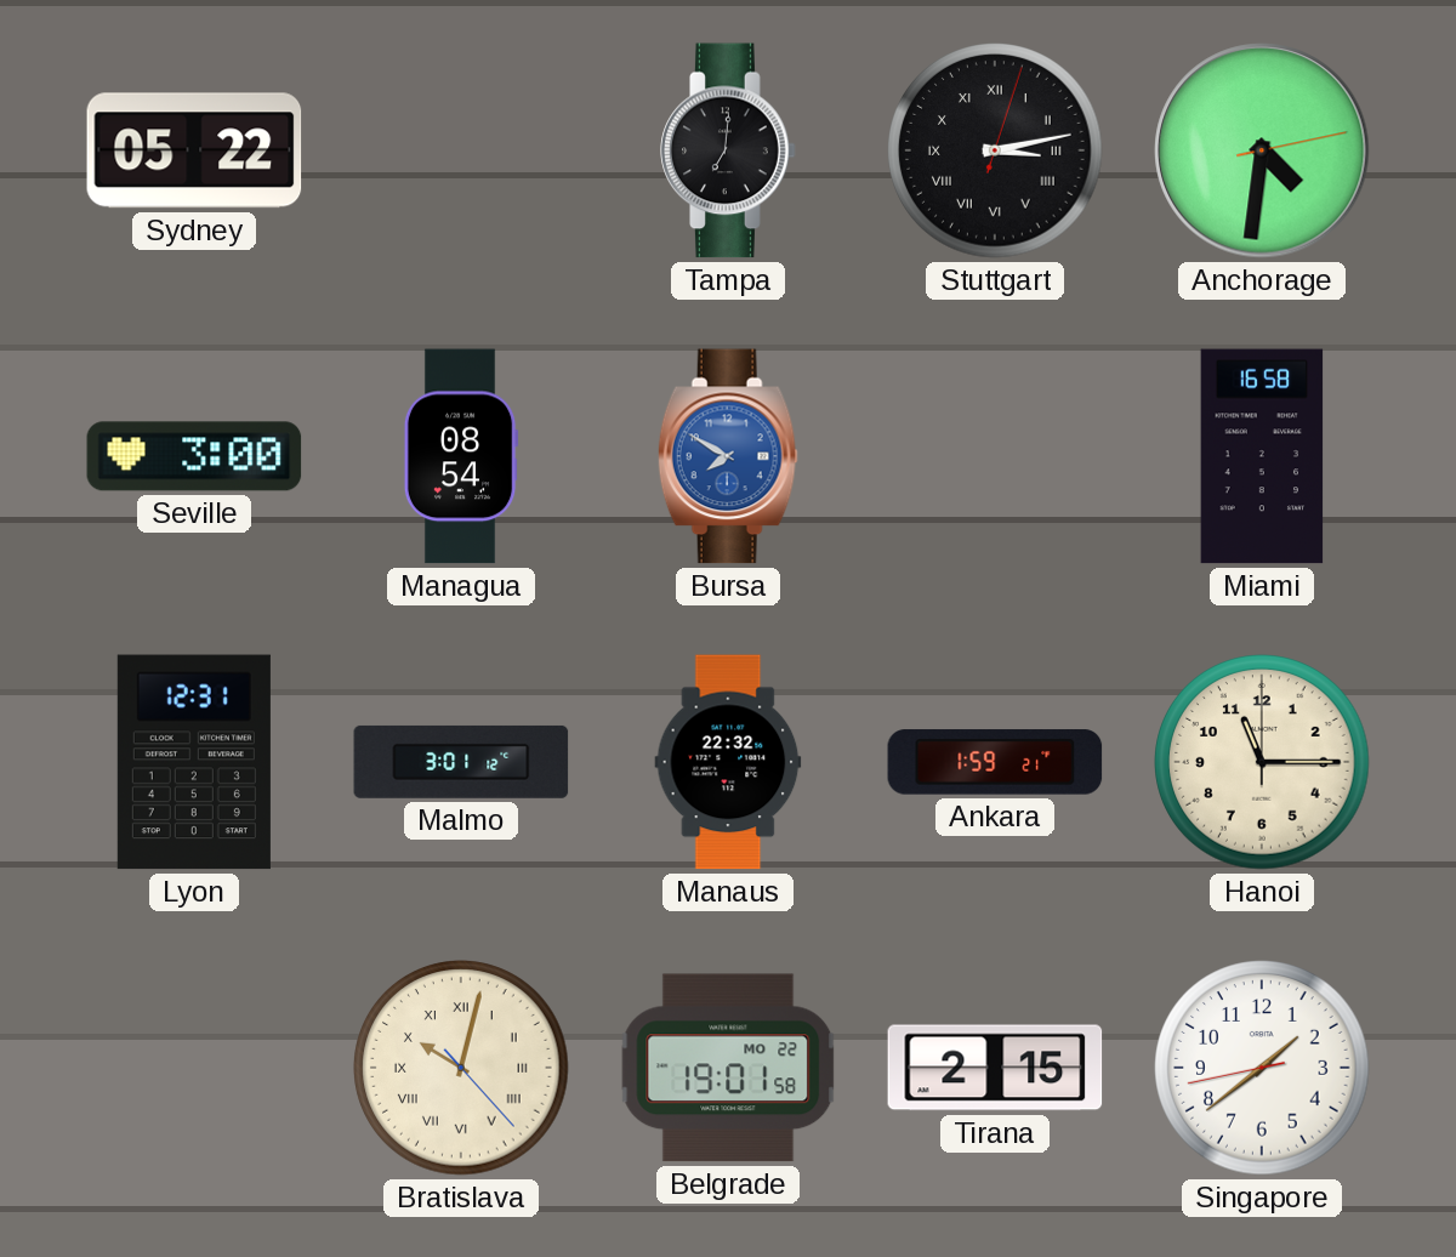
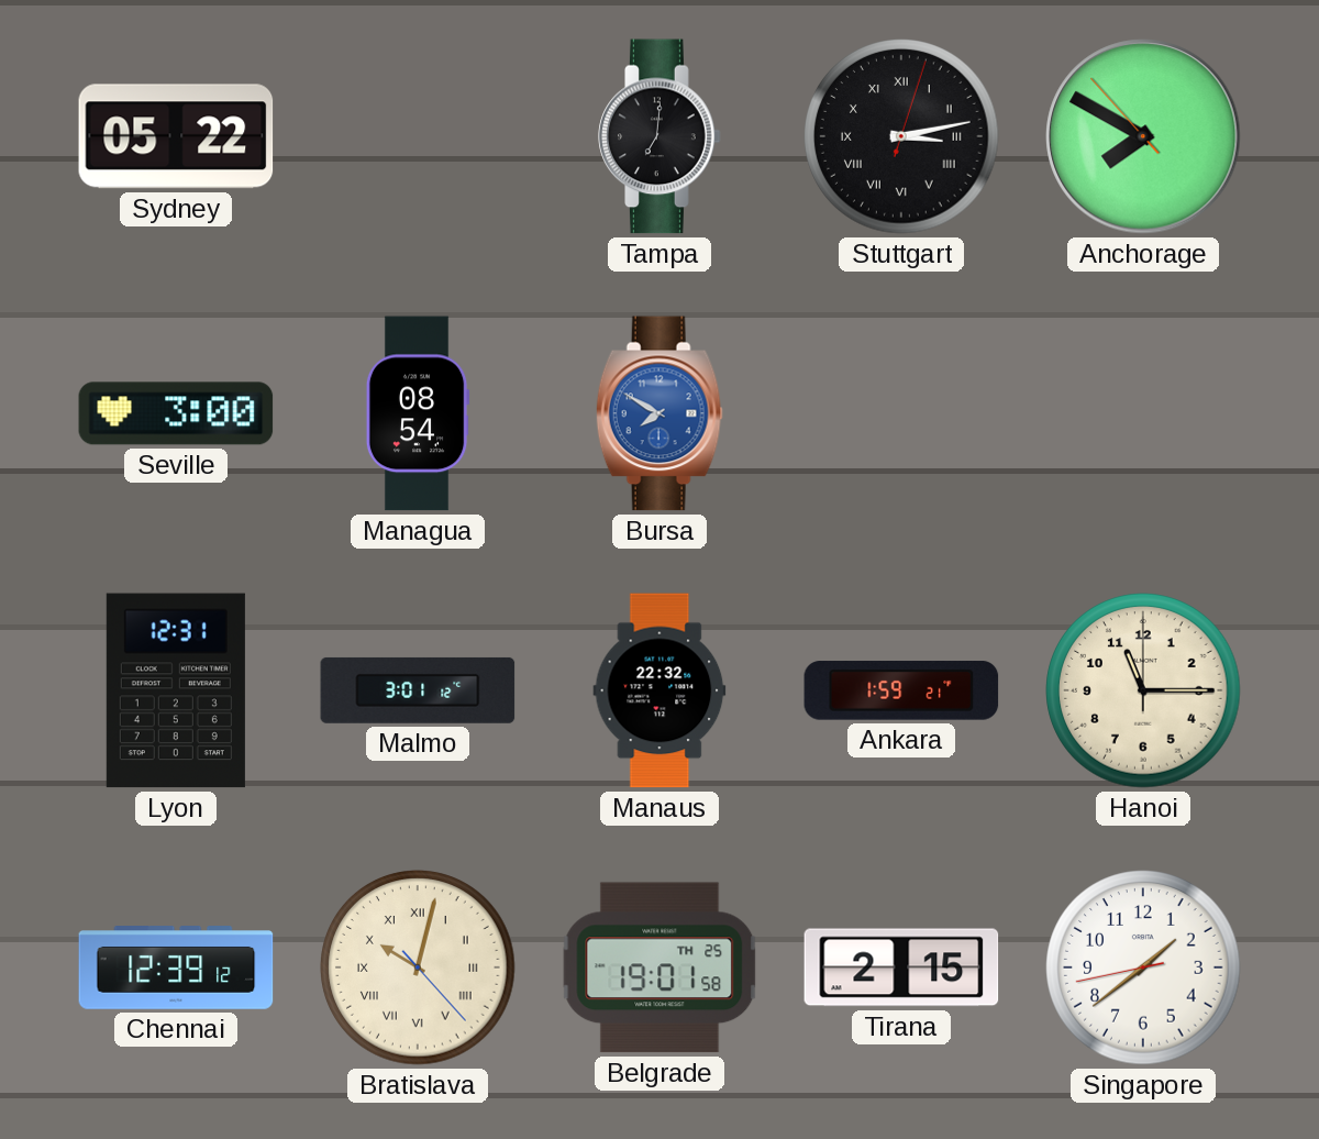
Anchorage: 4:31 -> 7:49 (1143, 136)
Miami: 16:58 -> none (1262, 456)
Chennai: none -> 12:39 (176, 967)
Belgrade date: MO 22 -> TH 25 (659, 967)
